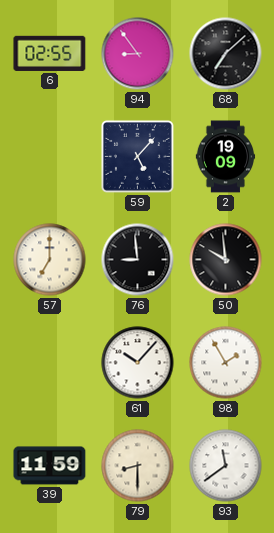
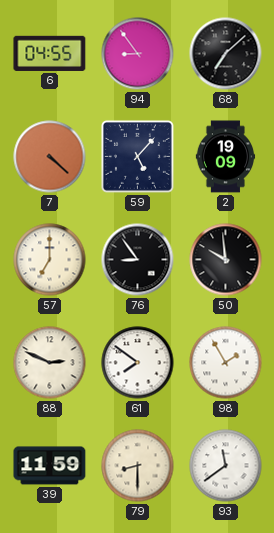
6: 02:55 -> 04:55 (50, 53)
7: none -> 4:22 (50, 157)
76: 8:59 -> 8:54 (138, 260)
88: none -> 2:49 (50, 363)
61: 10:07 -> 7:51 (138, 363)
